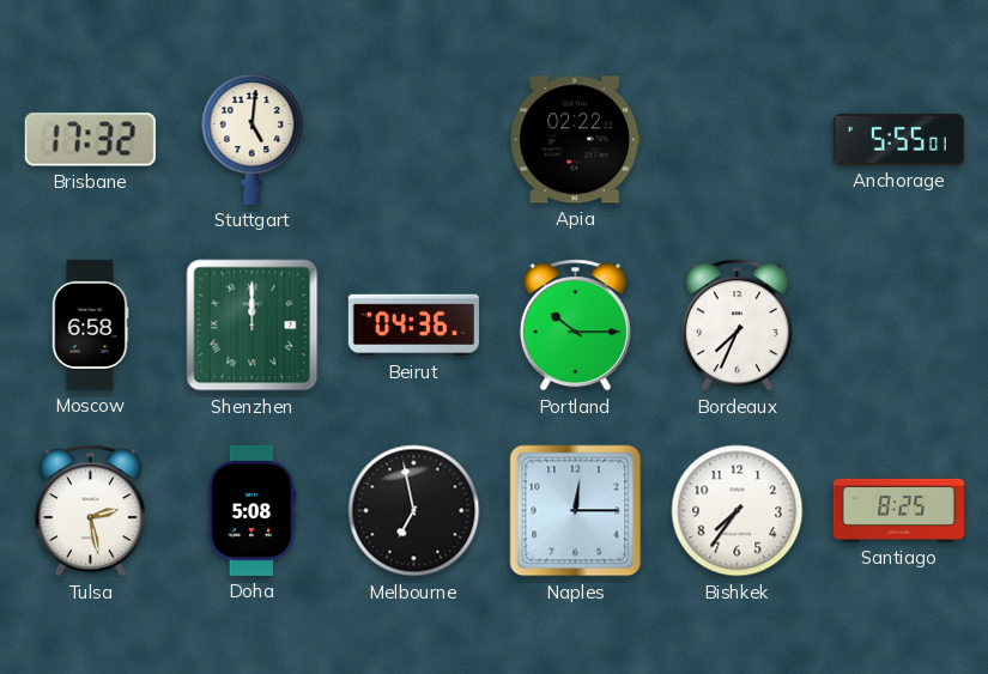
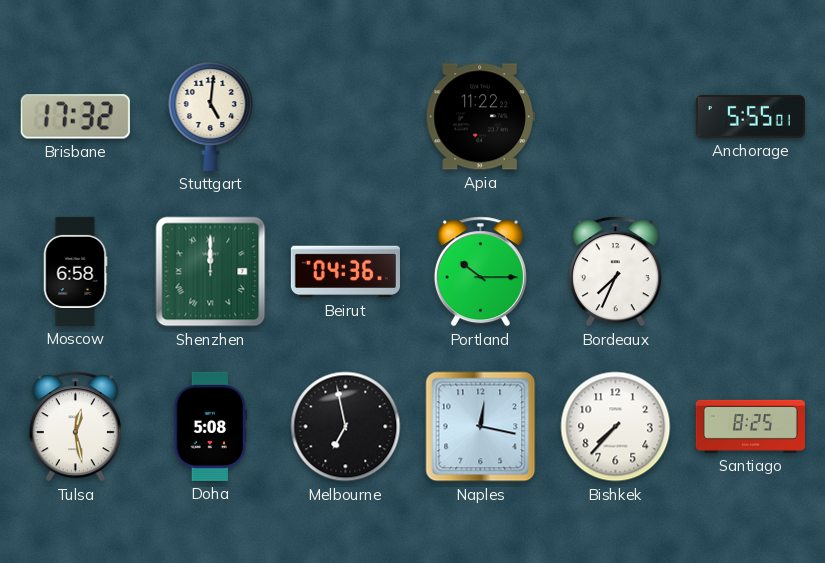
Apia: 02:22 -> 11:22 (480, 117)
Tulsa: 2:28 -> 12:28 (75, 427)
Naples: 12:15 -> 12:17 (481, 427)
Bishkek: 7:36 -> 7:37 (616, 427)
